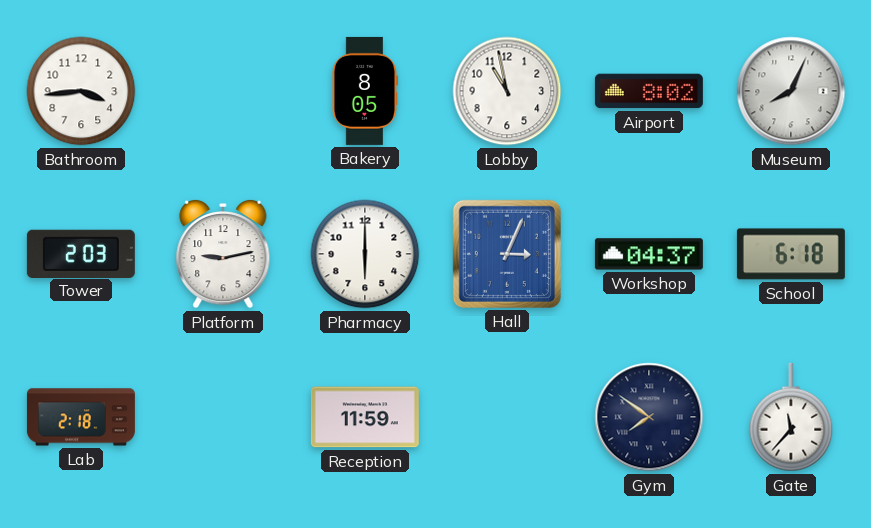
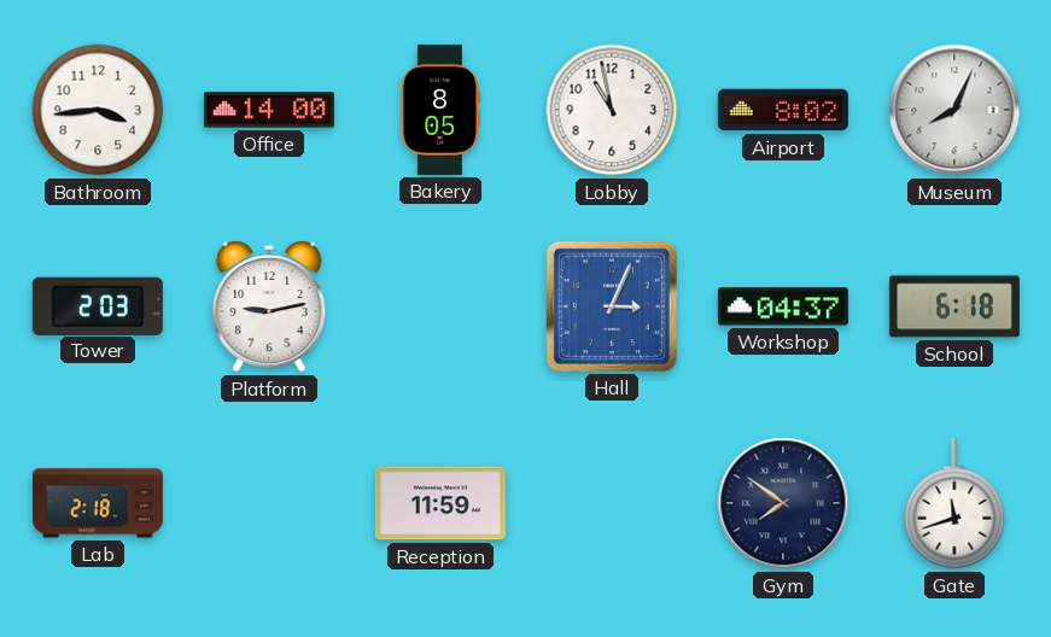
Office: none -> 14:00 (269, 110)
Pharmacy: 6:00 -> none (365, 254)
Gate: 11:37 -> 11:42 (954, 503)
